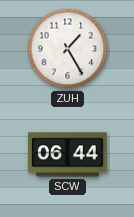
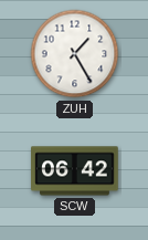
SCW: 06:44 -> 06:42 (75, 171)
